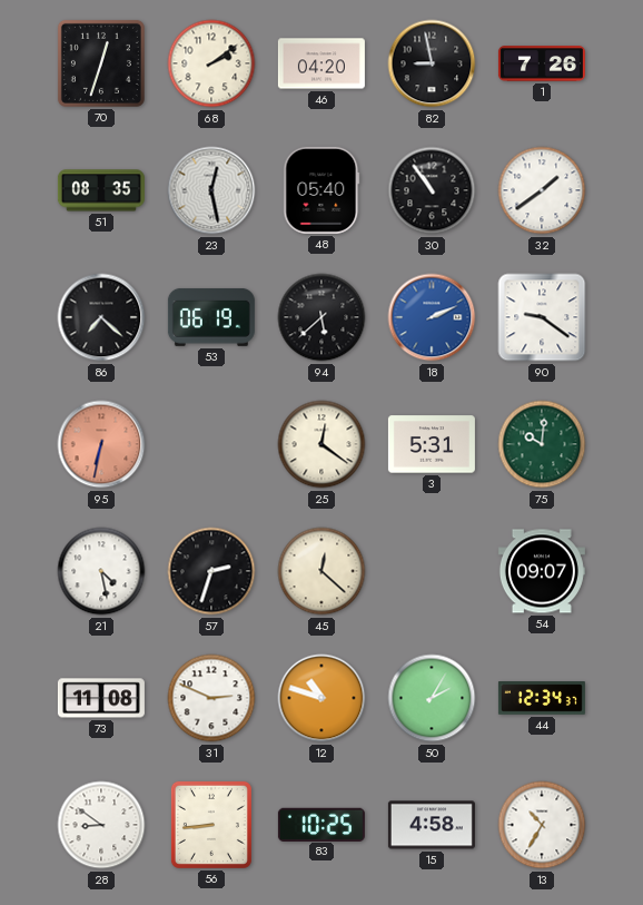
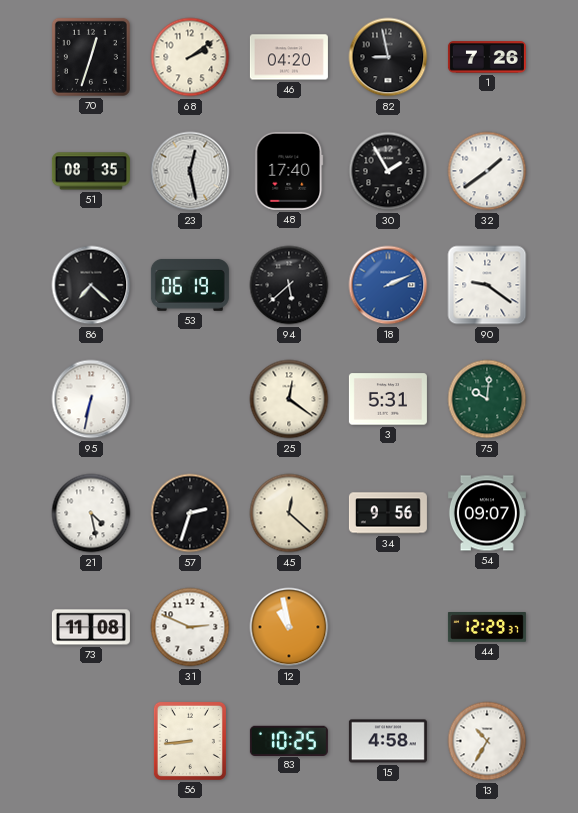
48: 05:40 -> 17:40 (289, 171)
30: 10:54 -> 1:55 (388, 171)
95 dial: salmon -> white (91, 399)
34: none -> 9:56 (388, 513)
12: 10:48 -> 10:58 (289, 627)
50: 2:05 -> none (432, 698)
44: 12:34 -> 12:29 (487, 627)
28: 8:51 -> none (101, 825)
